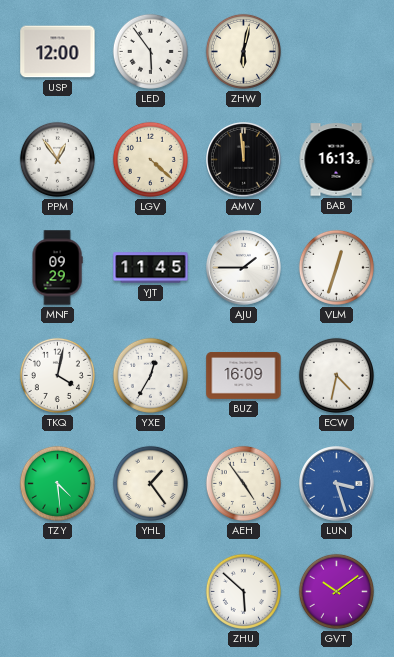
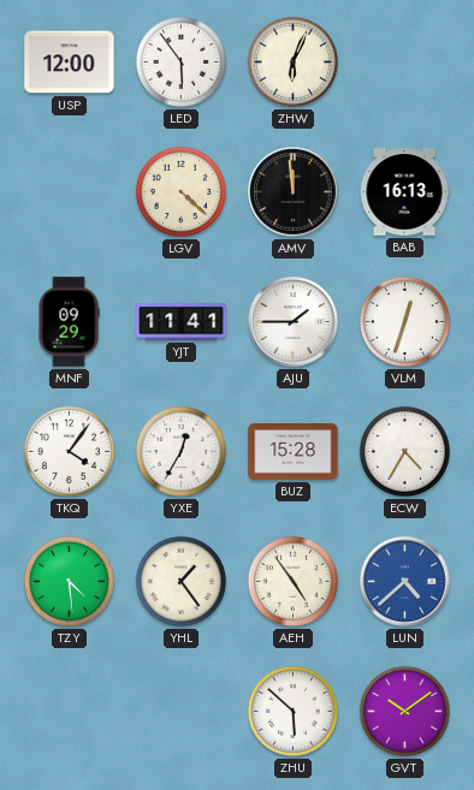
ZHW: 6:02 -> 6:04 (292, 61)
PPM: 12:54 -> none (57, 159)
YJT: 11:45 -> 11:41 (182, 322)
TKQ: 4:02 -> 4:06 (69, 451)
BUZ: 16:09 -> 15:28 (294, 451)
ECW: 4:32 -> 4:35 (404, 451)
LUN: 3:27 -> 4:38 (405, 582)
